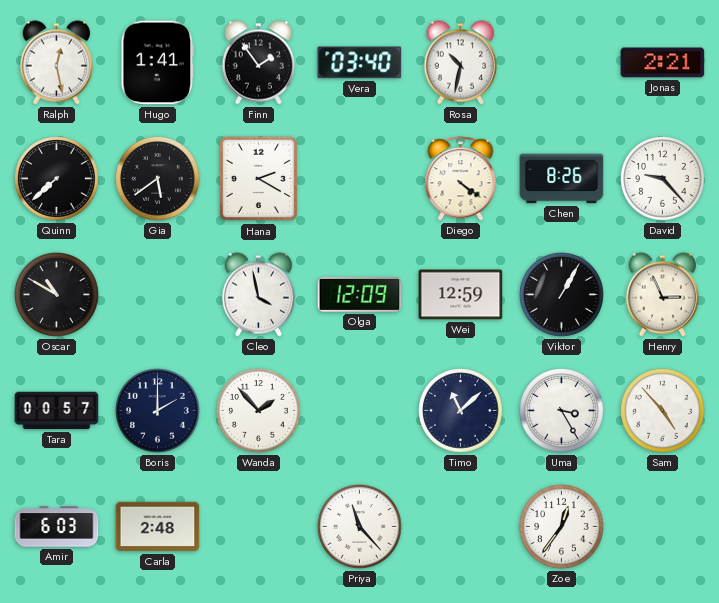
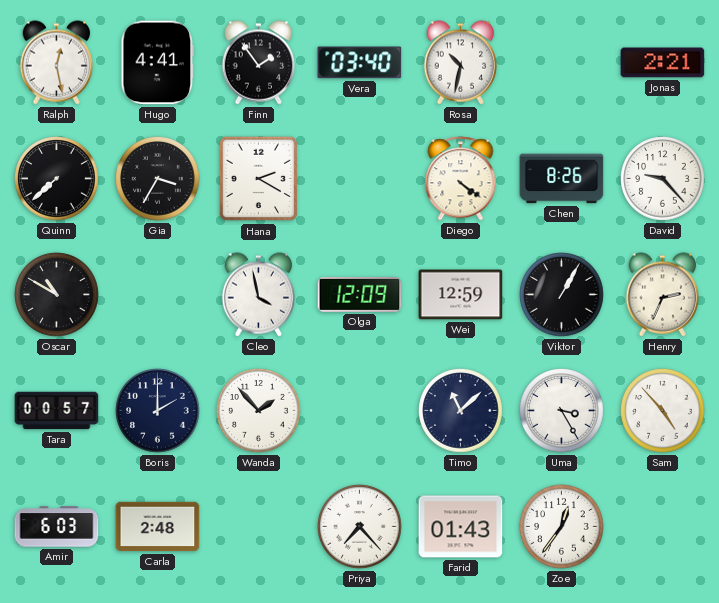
Hugo: 1:41 -> 4:41 (158, 63)
Gia: 5:39 -> 3:35 (158, 179)
Henry: 2:56 -> 2:34 (663, 295)
Priya: 11:23 -> 7:23 (360, 527)
Farid: none -> 01:43 (461, 527)
